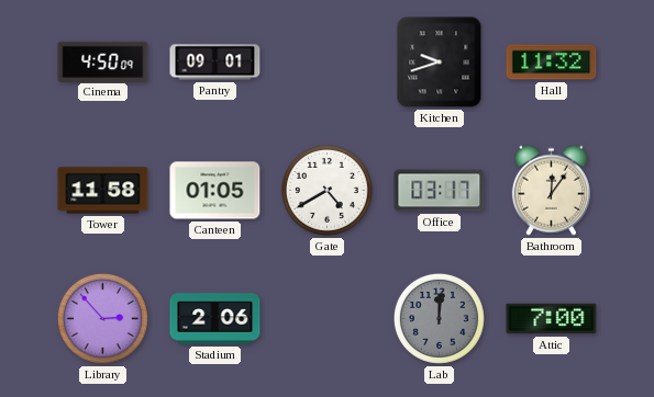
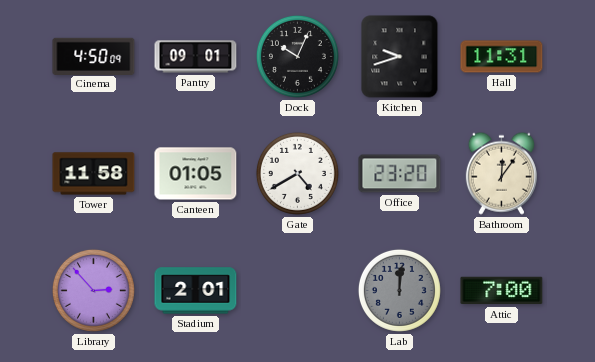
Dock: none -> 10:04 (297, 56)
Hall: 11:32 -> 11:31 (502, 57)
Office: 03:17 -> 23:20 (400, 174)
Stadium: 2:06 -> 2:01 (196, 291)
